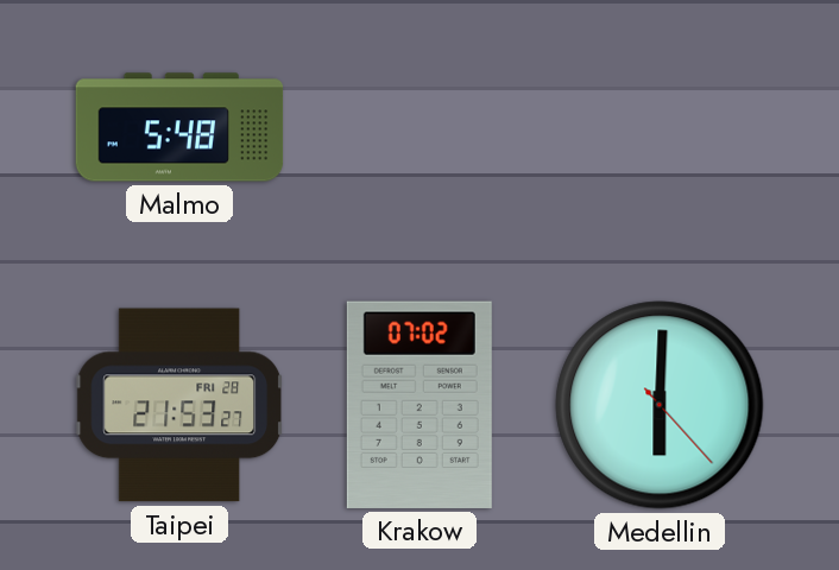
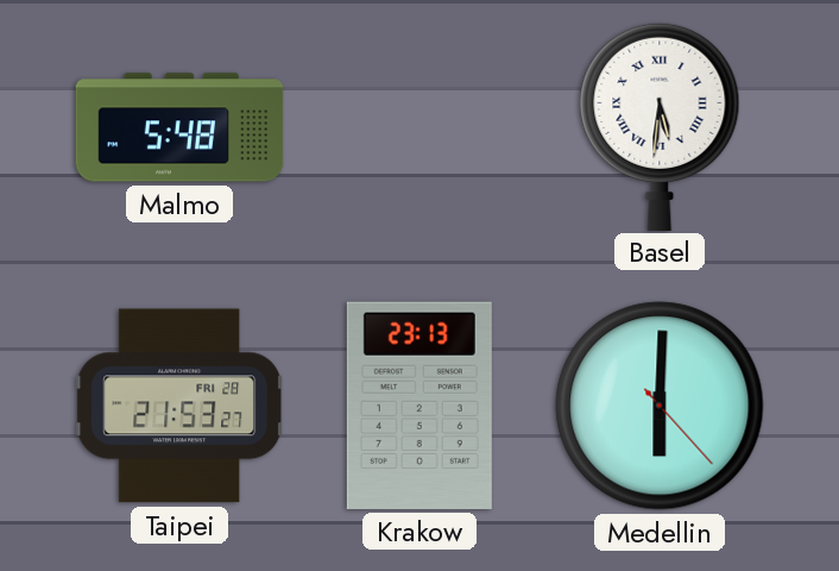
Basel: none -> 5:31 (660, 126)
Krakow: 07:02 -> 23:13 (419, 406)
